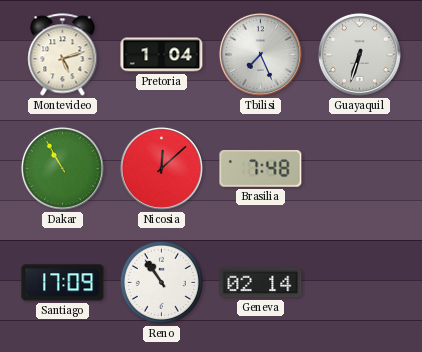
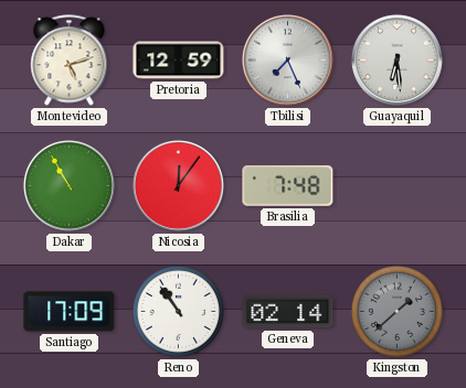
Pretoria: 1:04 -> 12:59 (179, 61)
Guayaquil: 6:33 -> 6:29 (396, 60)
Nicosia: 12:08 -> 12:06 (178, 185)
Kingston: none -> 1:38 (396, 311)
